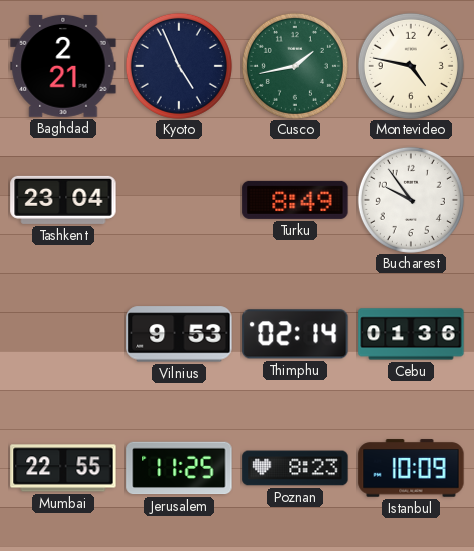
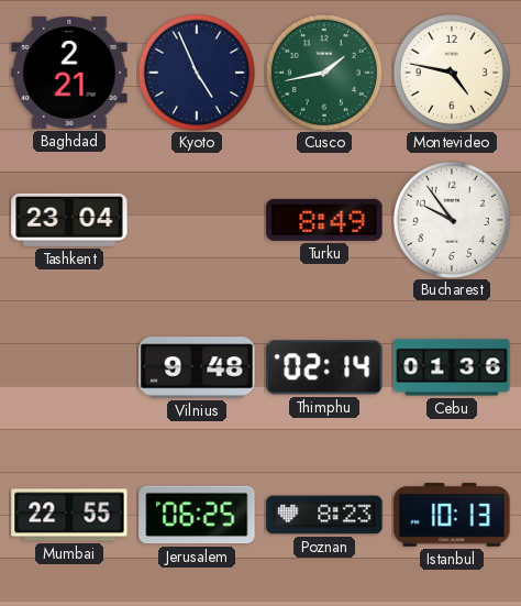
Vilnius: 9:53 -> 9:48 (197, 367)
Jerusalem: 11:25 -> 06:25 (197, 515)
Istanbul: 10:09 -> 10:13 (452, 515)
